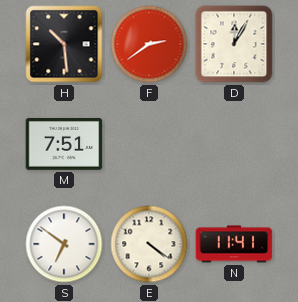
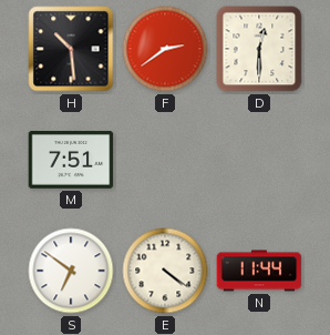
D: 12:05 -> 12:30 (259, 49)
N: 11:41 -> 11:44 (259, 271)
